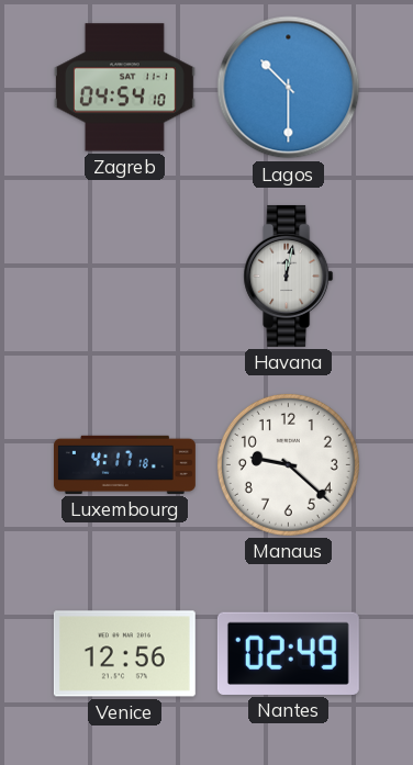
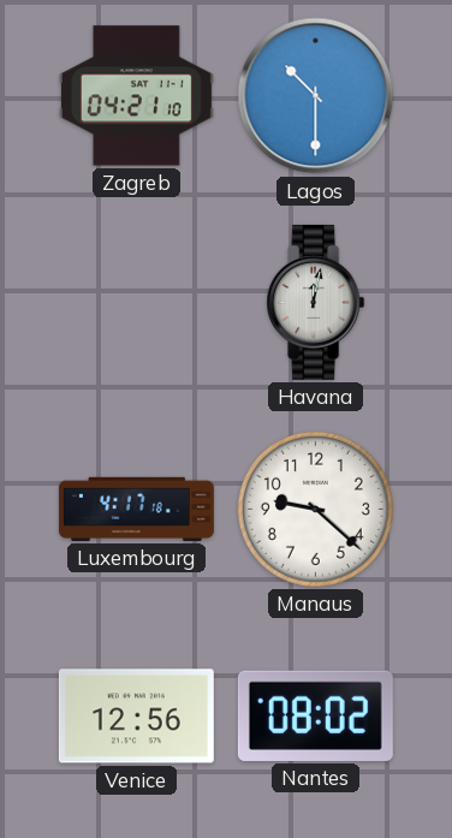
Zagreb: 04:54 -> 04:21 (136, 96)
Nantes: 02:49 -> 08:02 (315, 715)
